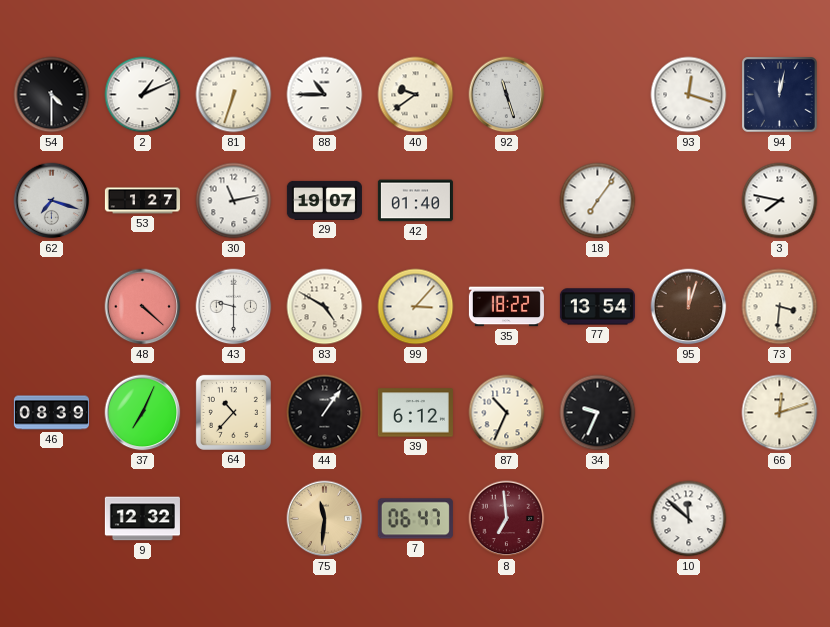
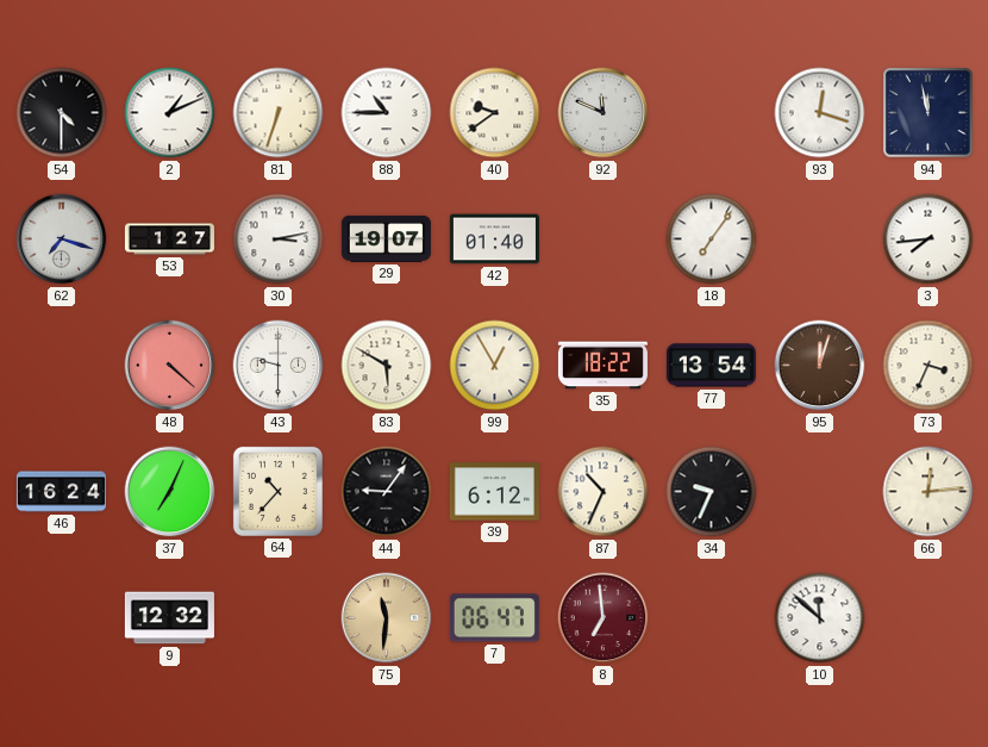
92: 11:27 -> 11:49 (604, 113)
94: 12:02 -> 11:58 (928, 113)
30: 11:13 -> 3:13 (279, 239)
3: 7:47 -> 7:44 (928, 239)
83: 4:50 -> 5:50 (387, 366)
99: 3:07 -> 12:55 (495, 366)
73: 3:31 -> 3:34 (928, 366)
46: 08:39 -> 16:24 (61, 492)
44: 1:06 -> 9:06 (387, 492)
66: 12:12 -> 12:14 (928, 492)
